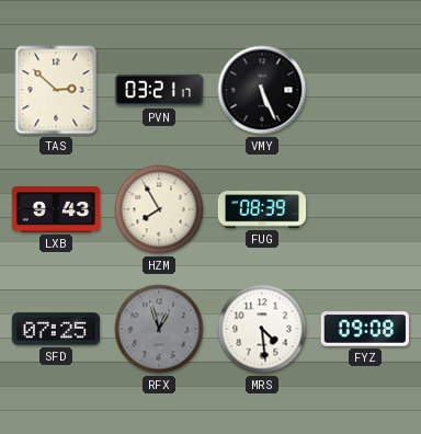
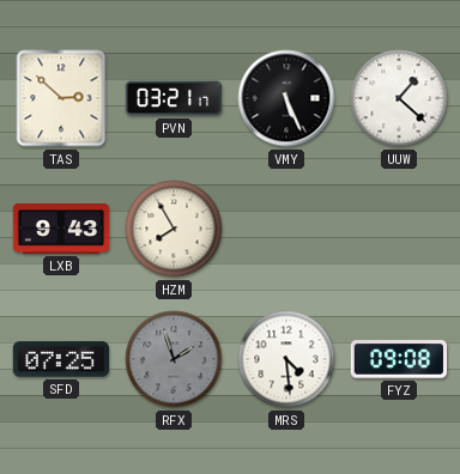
UUW: none -> 1:22 (399, 98)
FUG: 08:39 -> none (262, 209)
RFX: 12:57 -> 1:57 (174, 359)
